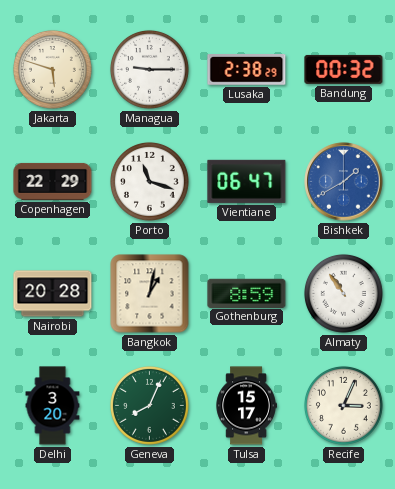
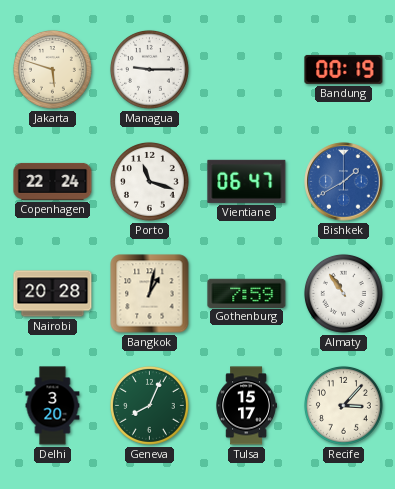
Lusaka: 2:38 -> none (247, 70)
Bandung: 00:32 -> 00:19 (344, 69)
Copenhagen: 22:29 -> 22:24 (53, 181)
Gothenburg: 8:59 -> 7:59 (247, 293)
Recife: 3:04 -> 3:07 (343, 405)
